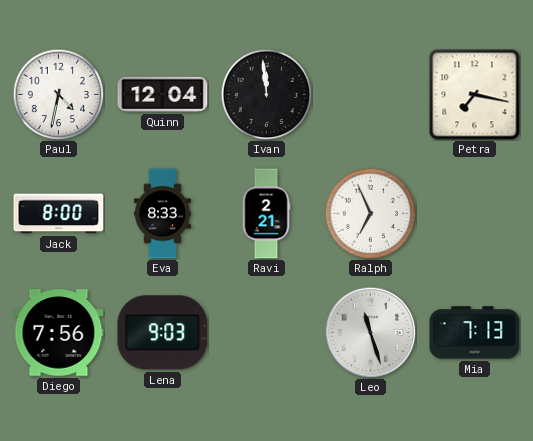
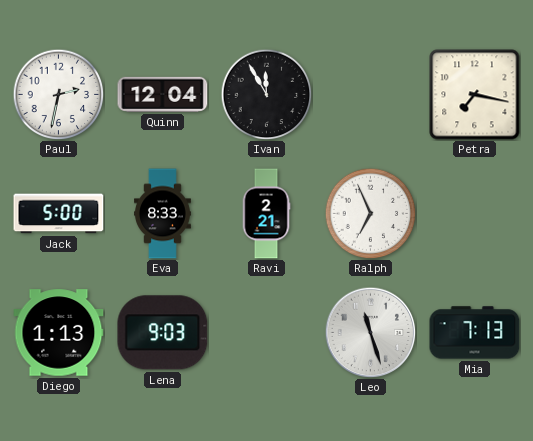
Paul: 4:32 -> 2:32 (58, 94)
Ivan: 11:59 -> 11:55 (266, 94)
Jack: 8:00 -> 5:00 (59, 214)
Diego: 7:56 -> 1:13 (59, 333)
